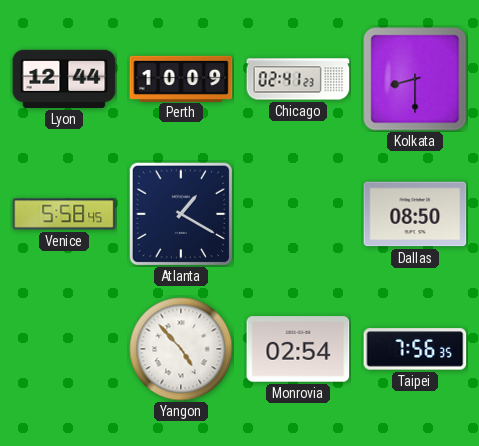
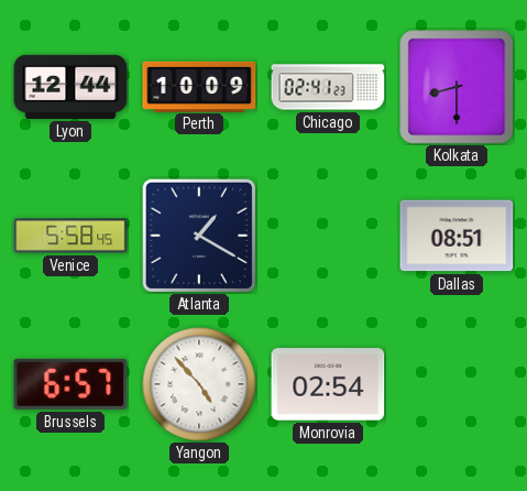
Dallas: 08:50 -> 08:51 (457, 236)
Brussels: none -> 6:57 (70, 384)
Taipei: 7:56 -> none (415, 349)
